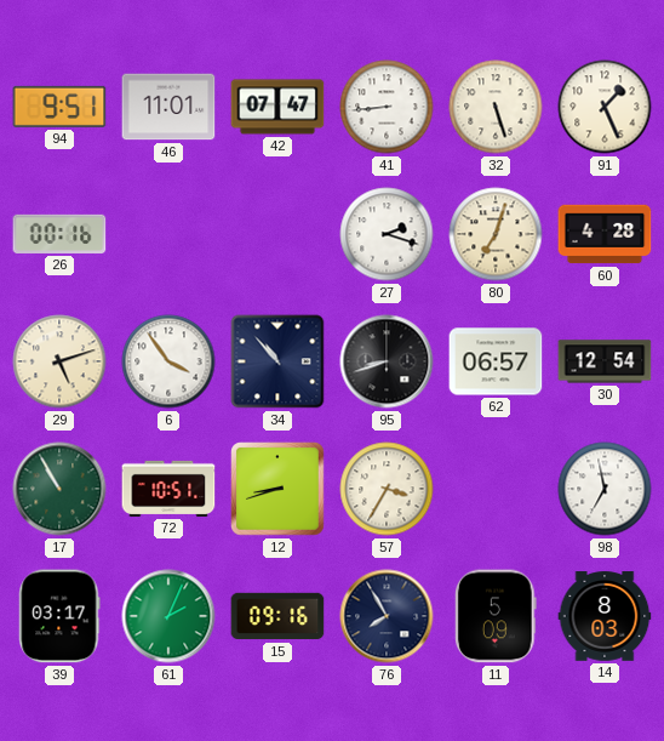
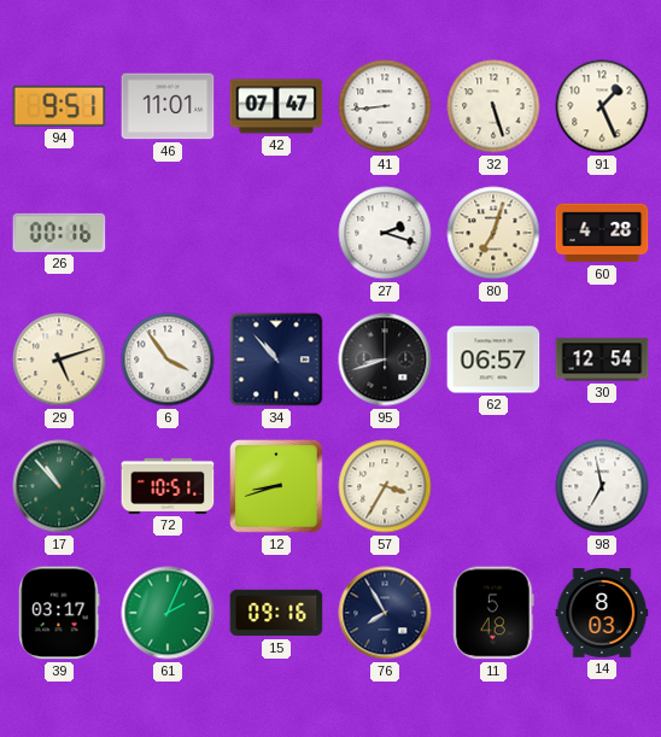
17: 10:55 -> 10:53 (59, 486)
11: 5:09 -> 5:48 (495, 613)
